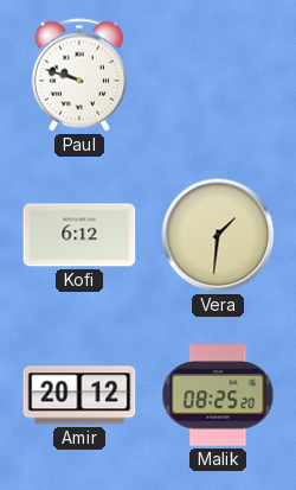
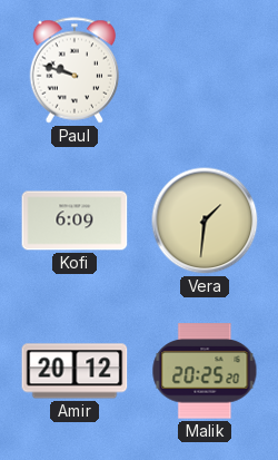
Kofi: 6:12 -> 6:09 (75, 221)
Malik: 08:25 -> 20:25 (205, 371)
